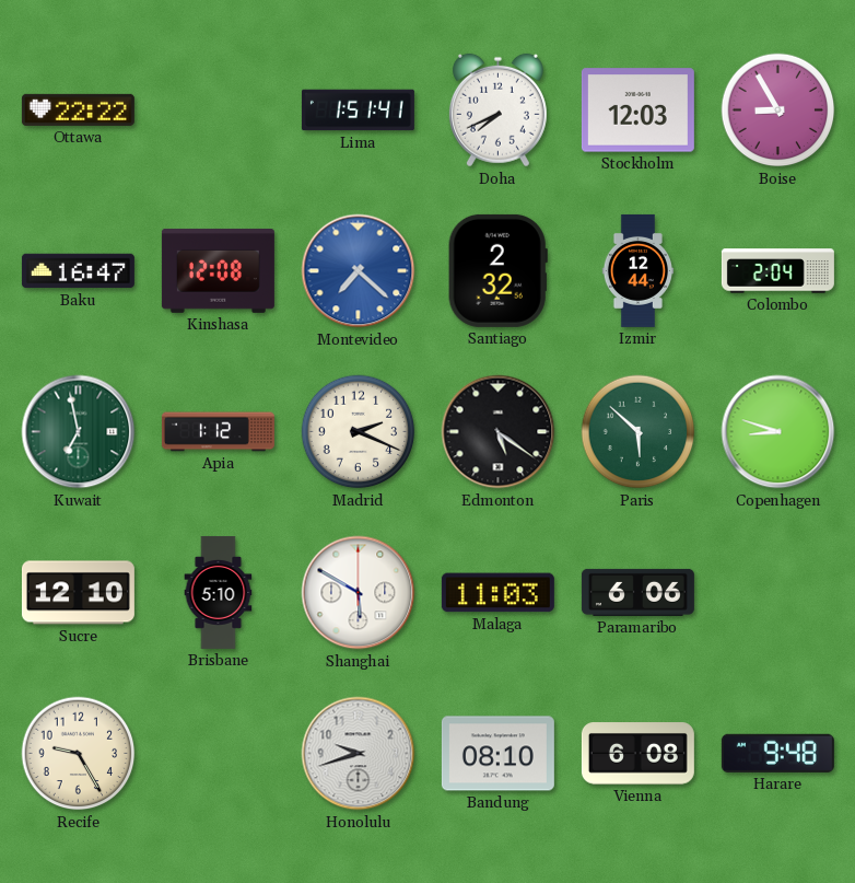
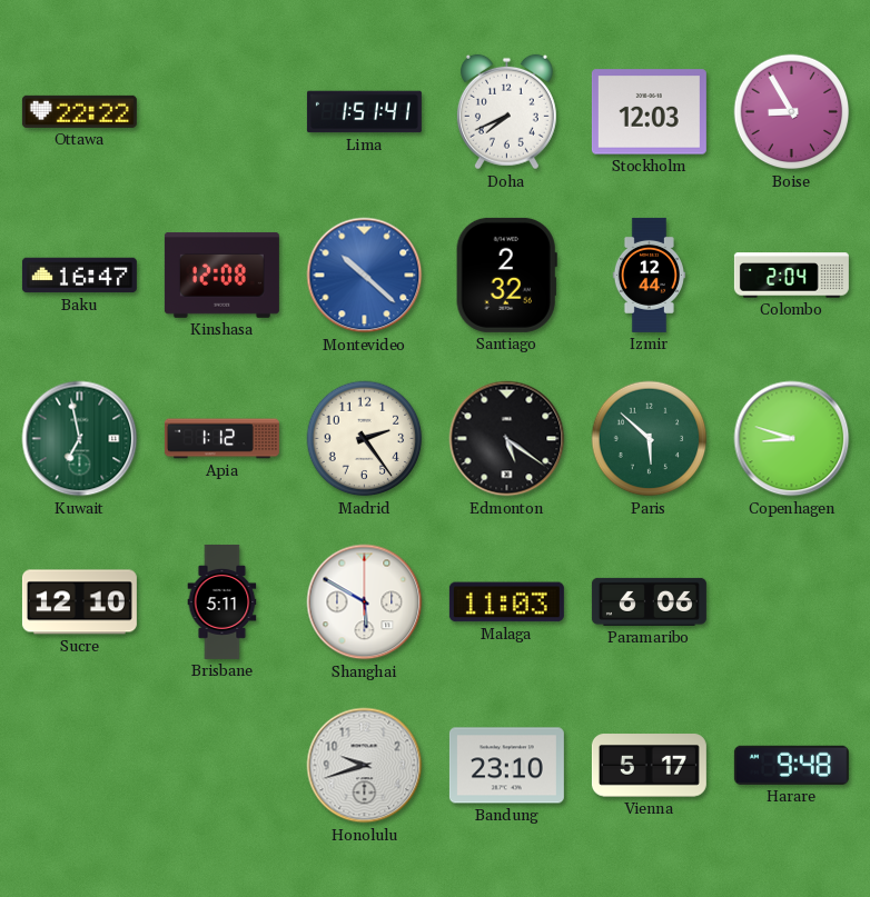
Montevideo: 7:22 -> 10:22 (365, 276)
Madrid: 2:19 -> 2:24 (365, 439)
Brisbane: 5:10 -> 5:11 (223, 601)
Recife: 9:25 -> none (79, 754)
Bandung: 08:10 -> 23:10 (506, 766)
Vienna: 6:08 -> 5:17 (649, 766)
